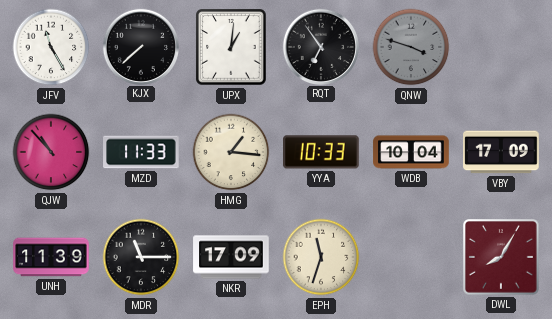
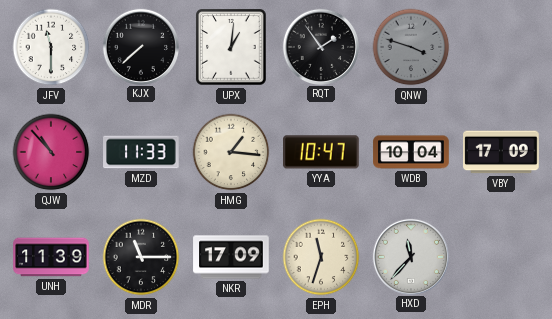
JFV: 11:25 -> 11:30 (51, 47)
RQT: 6:54 -> 1:54 (320, 46)
YYA: 10:33 -> 10:47 (322, 152)
HXD: none -> 11:37 (410, 256)
DWL: 8:05 -> none (502, 258)
